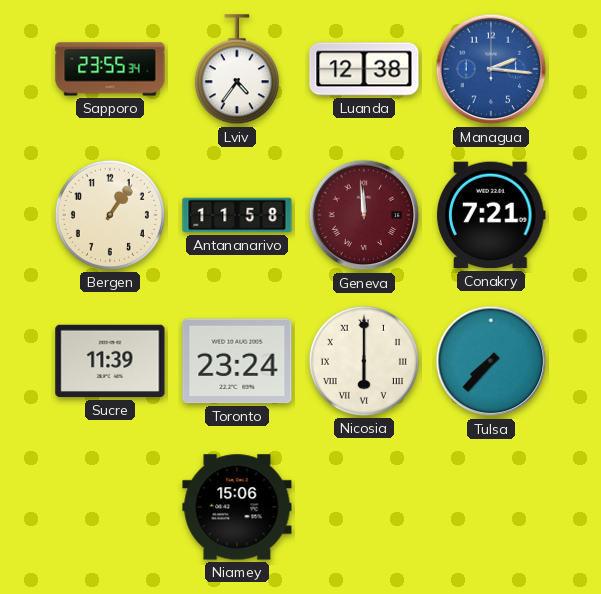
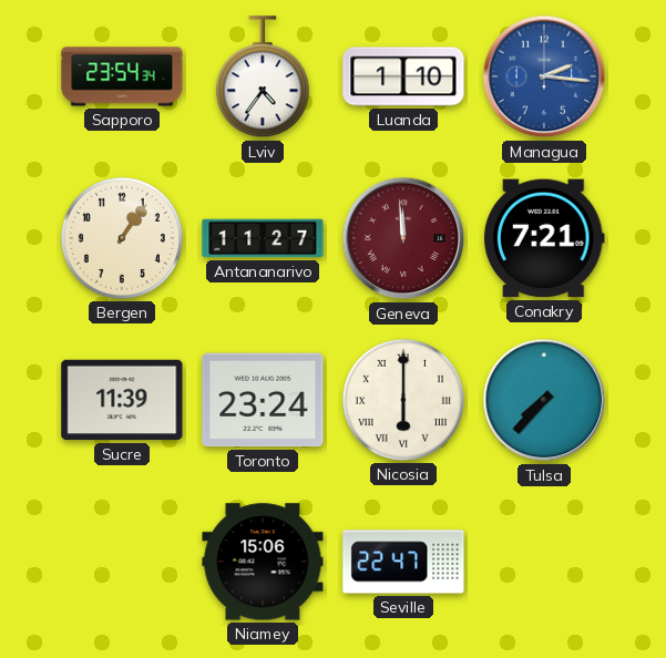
Sapporo: 23:55 -> 23:54 (122, 76)
Luanda: 12:38 -> 1:10 (403, 76)
Antananarivo: 11:58 -> 11:27 (263, 238)
Seville: none -> 22:47 (403, 562)
